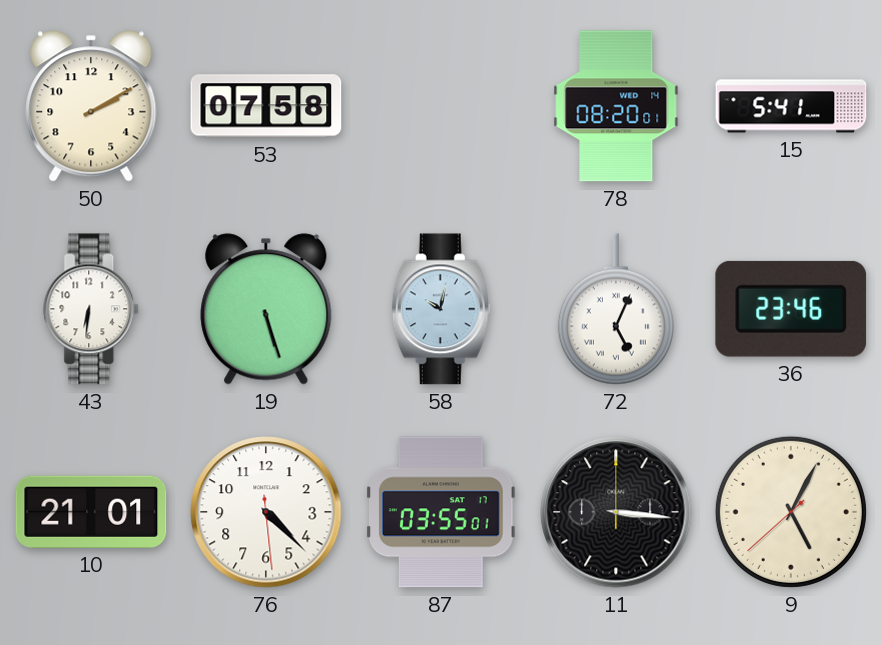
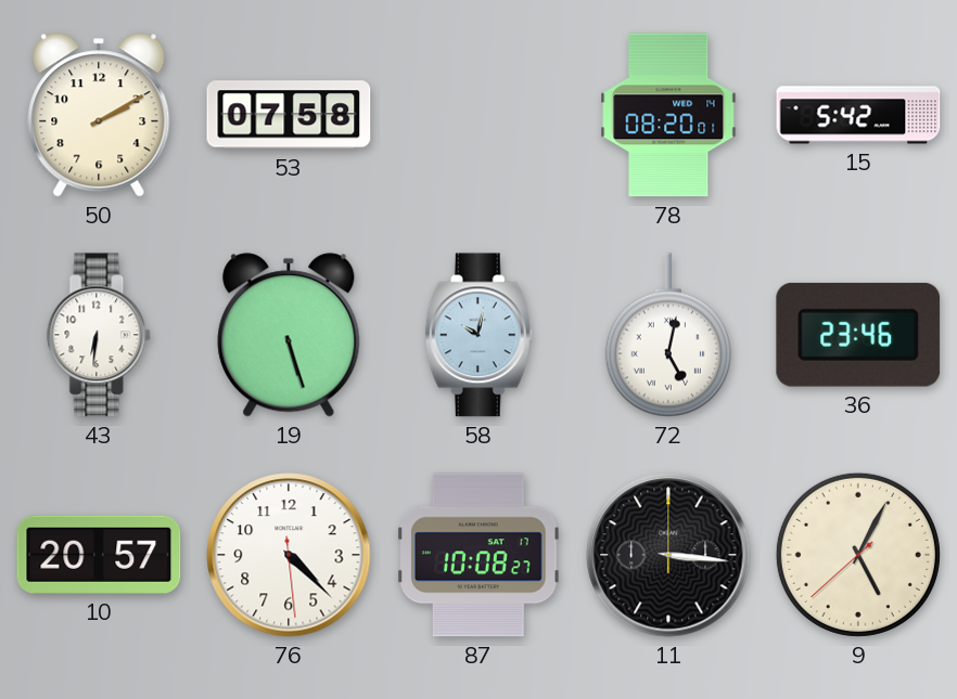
15: 5:41 -> 5:42 (858, 115)
72: 5:04 -> 5:02 (668, 335)
10: 21:01 -> 20:57 (99, 555)
87: 03:55 -> 10:08 (480, 555)
